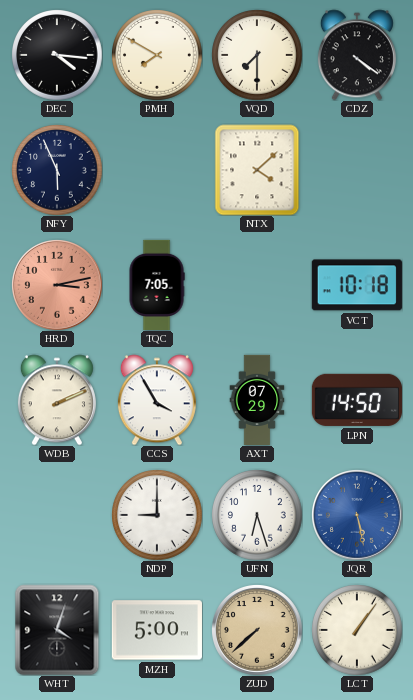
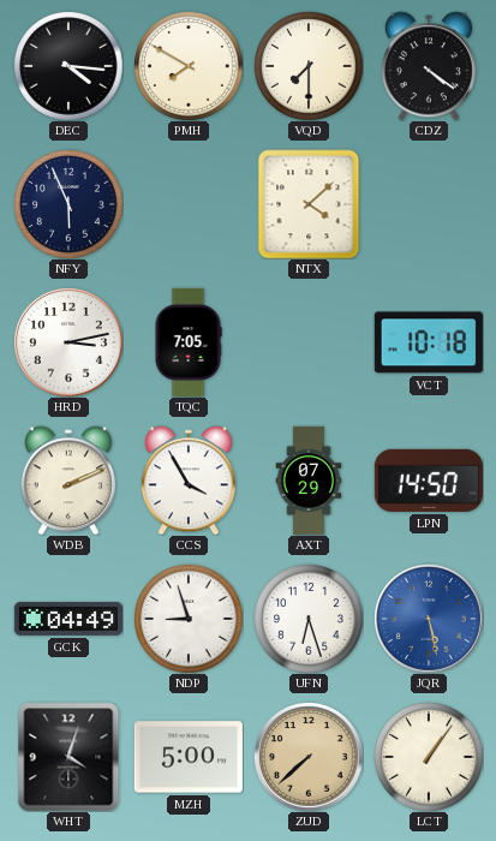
HRD dial: salmon -> white (68, 342)
GCK: none -> 04:49 (67, 619)
NDP: 9:00 -> 8:57 (189, 619)
